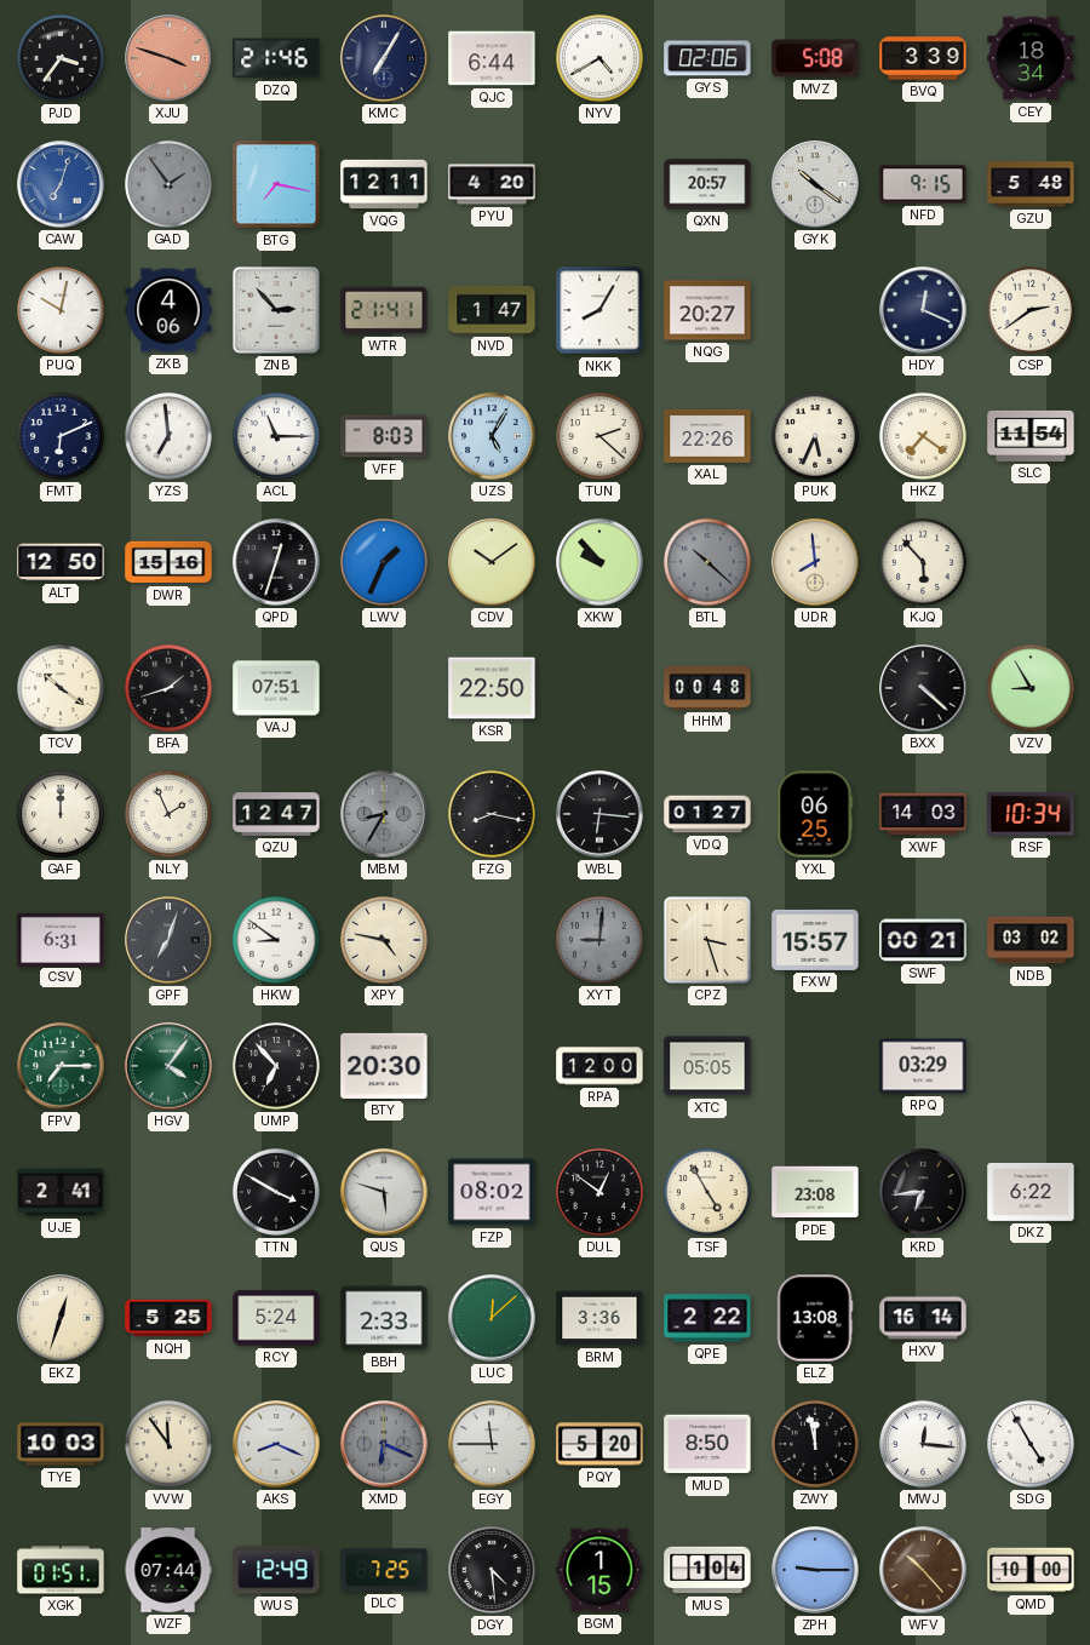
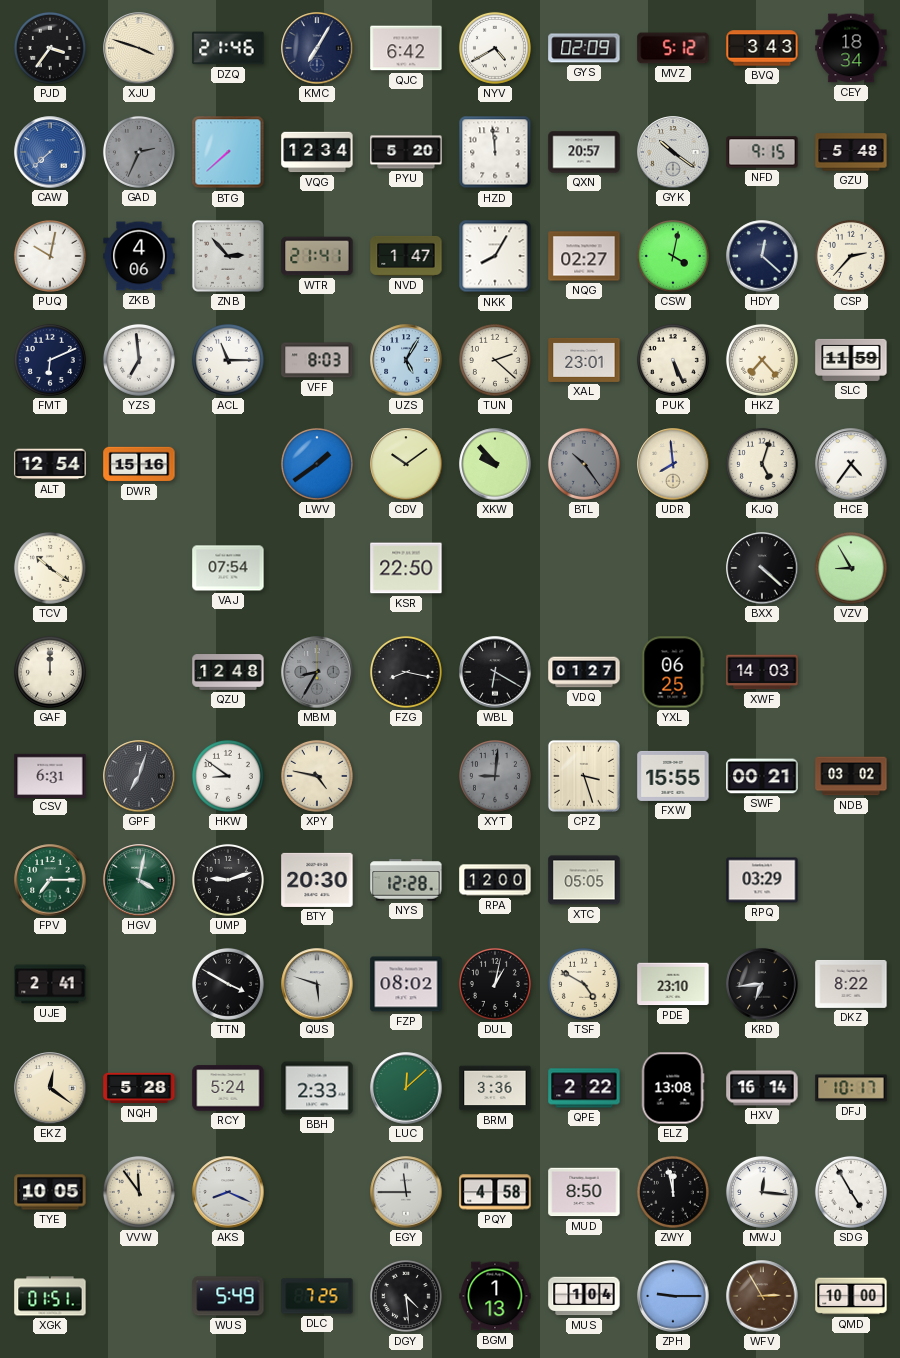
XJU dial: salmon -> cream (139, 48)
QJC: 6:44 -> 6:42 (406, 48)
GYS: 02:06 -> 02:09 (584, 48)
MVZ: 5:08 -> 5:12 (673, 48)
BVQ: 3:39 -> 3:43 (762, 48)
CAW: 7:03 -> 7:38 (50, 152)
GAD: 1:54 -> 2:34 (139, 152)
BTG: 7:17 -> 7:38 (228, 152)
VQG: 12:11 -> 12:34 (317, 152)
PYU: 4:20 -> 5:20 (406, 152)
HZD: none -> 11:59 (495, 152)
NQG: 20:27 -> 02:27 (584, 256)
CSW: none -> 4:02 (673, 256)
HDY: 12:19 -> 12:22 (762, 256)
CSP: 2:39 -> 2:37 (851, 256)
XAL: 22:26 -> 23:01 (584, 360)
PUK: 5:34 -> 5:26 (673, 360)
HKZ: 7:21 -> 7:23 (762, 360)
SLC: 11:54 -> 11:59 (851, 360)
ALT: 12:50 -> 12:54 (50, 464)
QPD: 12:33 -> none (276, 562)
LWV: 1:34 -> 1:39 (317, 464)
BTL: 10:22 -> 10:24 (584, 464)
KJQ: 5:53 -> 5:03 (762, 464)
HCE: none -> 4:36 (851, 464)
BFA: 1:42 -> none (168, 688)
VAJ: 07:51 -> 07:54 (228, 568)
HHM: 00:48 -> none (707, 689)
NLY: 1:56 -> none (168, 814)
QZU: 12:47 -> 12:48 (228, 672)
WBL: 6:16 -> 6:20 (495, 672)
RSF: 10:34 -> none (1031, 814)
FXW: 15:57 -> 15:55 (673, 776)
HGV: 4:06 -> 4:02 (139, 880)
UMP: 6:53 -> 9:12 (228, 880)
NYS: none -> 12:28 (406, 880)
DUL: 12:51 -> 1:02 (495, 984)
TSF: 4:55 -> 4:50 (584, 984)
PDE: 23:08 -> 23:10 (673, 984)
DKZ: 6:22 -> 8:22 (851, 984)
EKZ: 12:33 -> 12:21 (50, 1088)
NQH: 5:25 -> 5:28 (139, 1088)
DFJ: none -> 10:17 (851, 1088)
TYE: 10:03 -> 10:05 (50, 1192)
XMD: 6:19 -> none (384, 1444)
PQY: 5:20 -> 4:58 (495, 1192)
WZF: 07:44 -> none (168, 1571)
WUS: 12:49 -> 5:49 (228, 1296)
BGM: 1:15 -> 1:13 (495, 1296)
WFV: 10:23 -> 2:55 (762, 1296)
